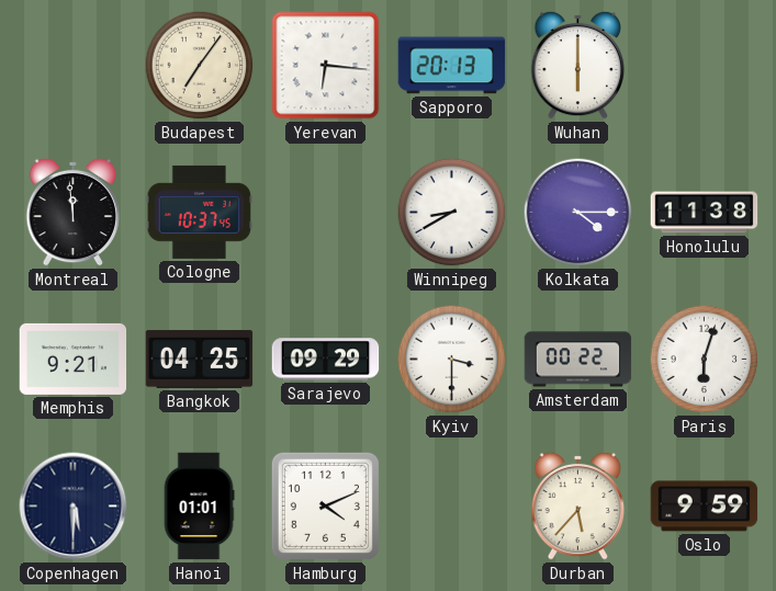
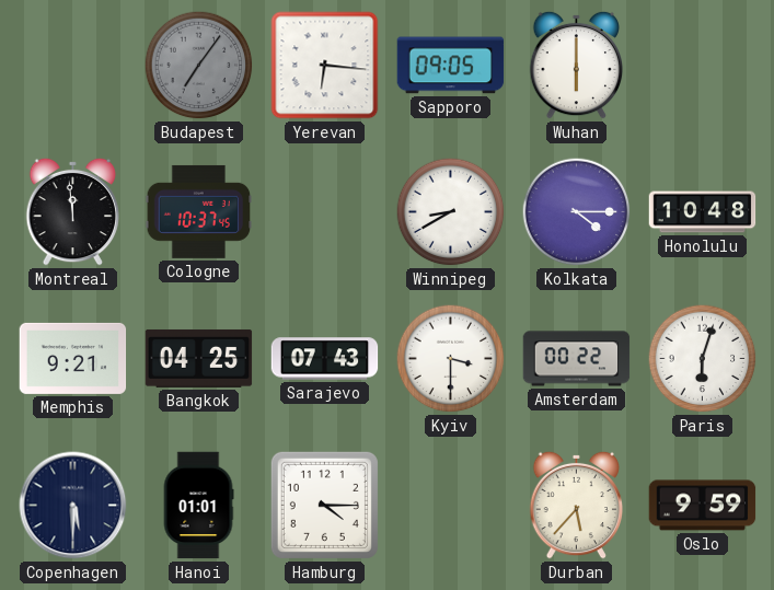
Budapest dial: cream -> grey (199, 66)
Sapporo: 20:13 -> 09:05 (451, 66)
Honolulu: 11:38 -> 10:48 (703, 212)
Sarajevo: 09:29 -> 07:43 (325, 359)
Hamburg: 4:11 -> 4:15 (324, 505)
